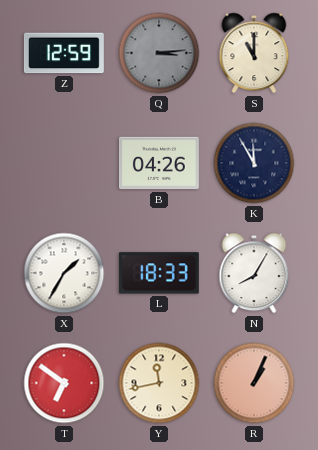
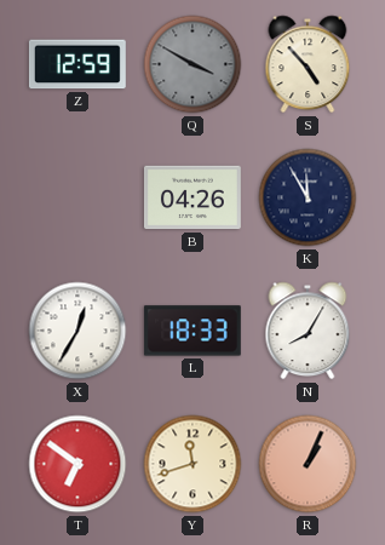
Q: 3:14 -> 3:50 (192, 64)
S: 11:00 -> 4:53 (308, 64)
X: 1:35 -> 12:35 (77, 331)
Y: 11:43 -> 11:42 (192, 464)
